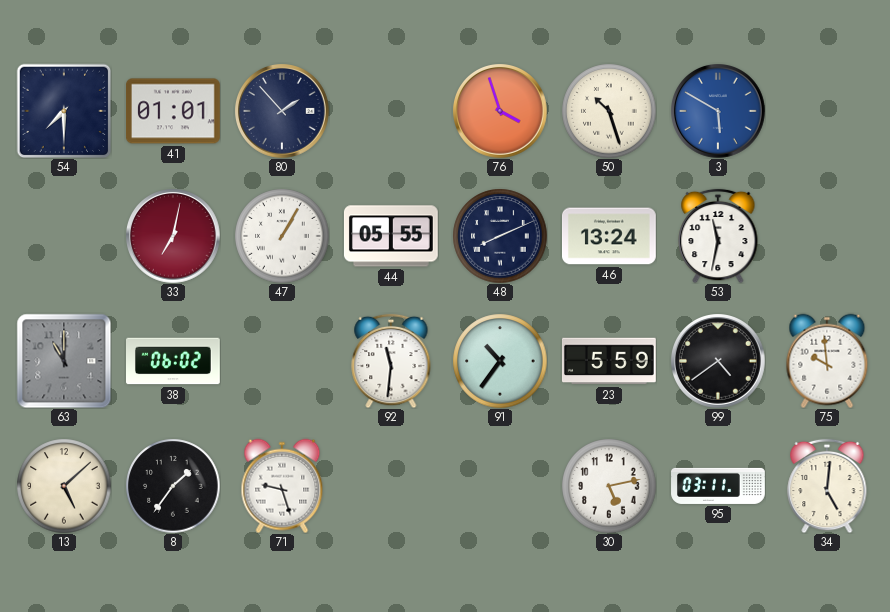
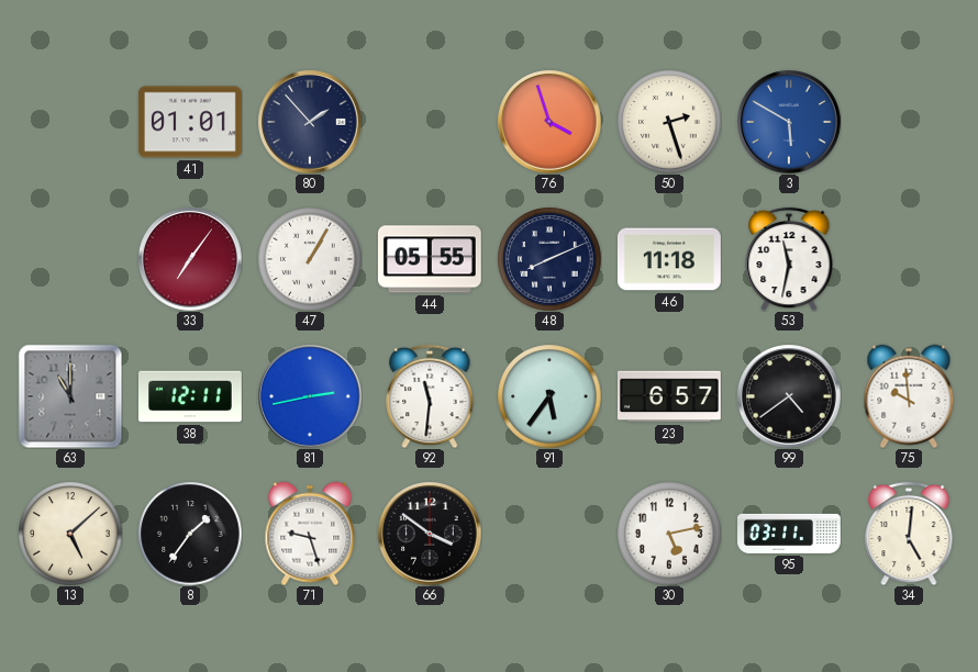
54: 7:30 -> none (64, 111)
50: 10:27 -> 2:27 (669, 122)
33: 7:02 -> 7:06 (190, 259)
46: 13:24 -> 11:18 (670, 259)
38: 06:02 -> 12:11 (191, 396)
81: none -> 2:43 (310, 396)
91: 10:36 -> 5:36 (549, 396)
23: 5:59 -> 6:57 (670, 396)
66: none -> 3:51 (430, 534)
